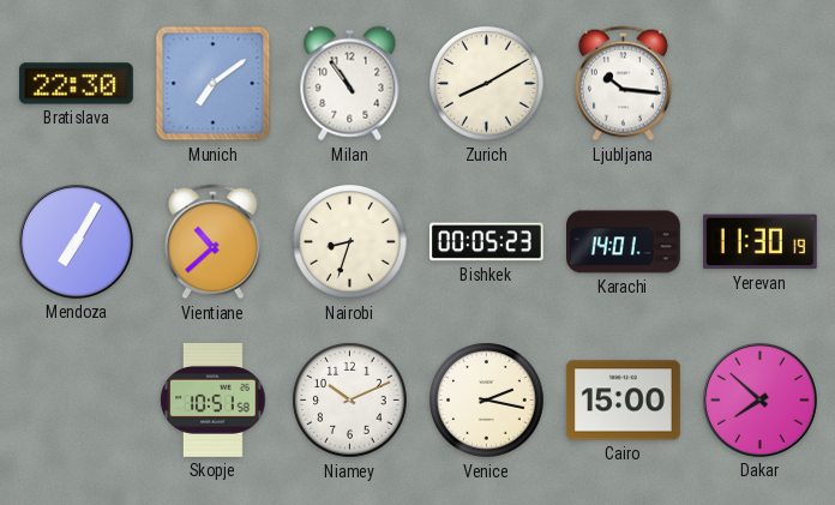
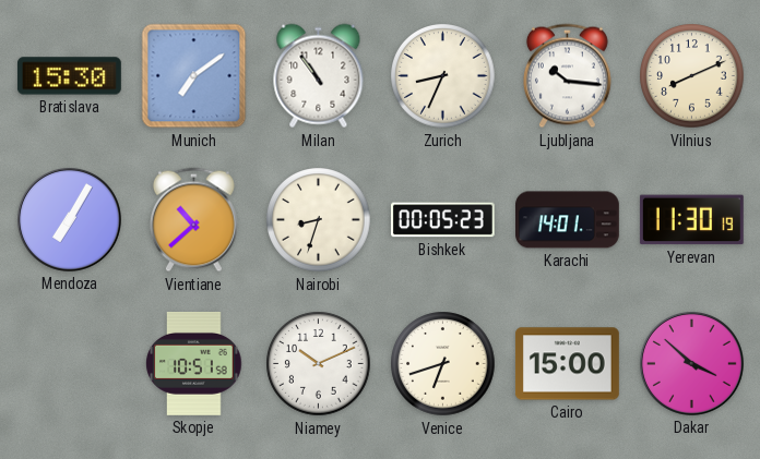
Bratislava: 22:30 -> 15:30 (69, 76)
Zurich: 8:10 -> 8:34 (443, 76)
Vilnius: none -> 8:11 (692, 76)
Venice: 2:17 -> 6:42 (443, 364)
Dakar: 7:52 -> 3:52 (691, 363)
